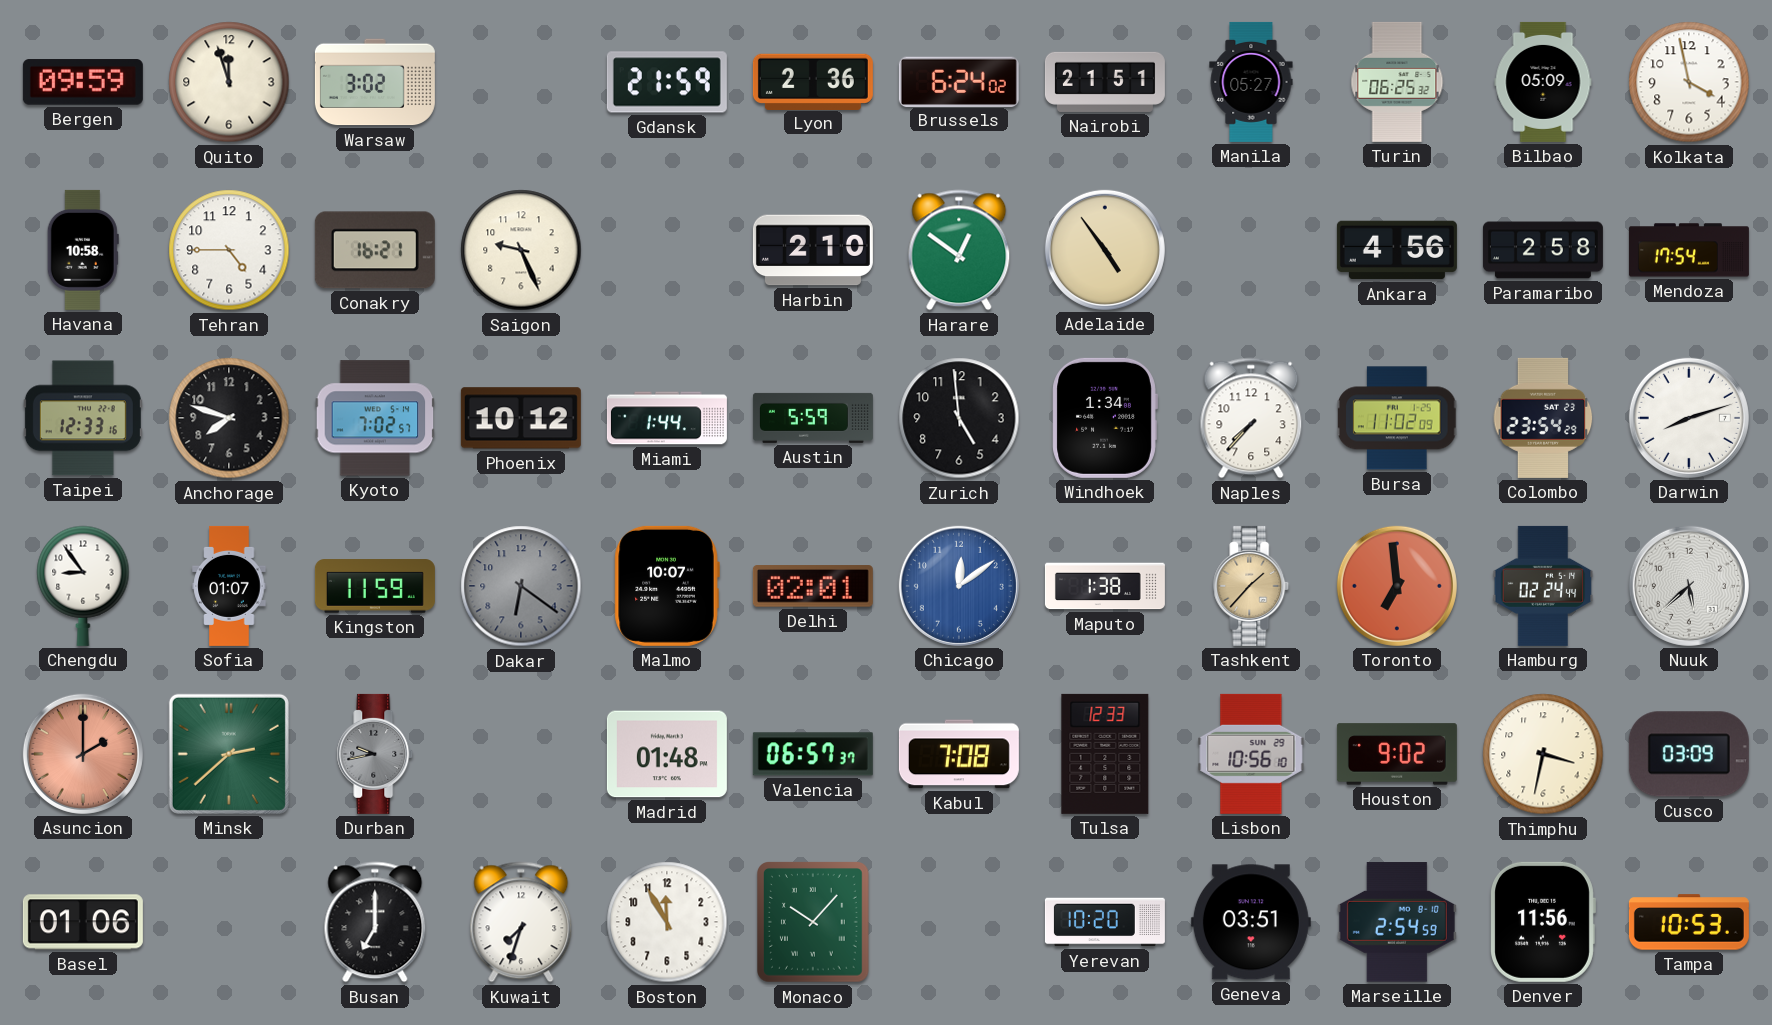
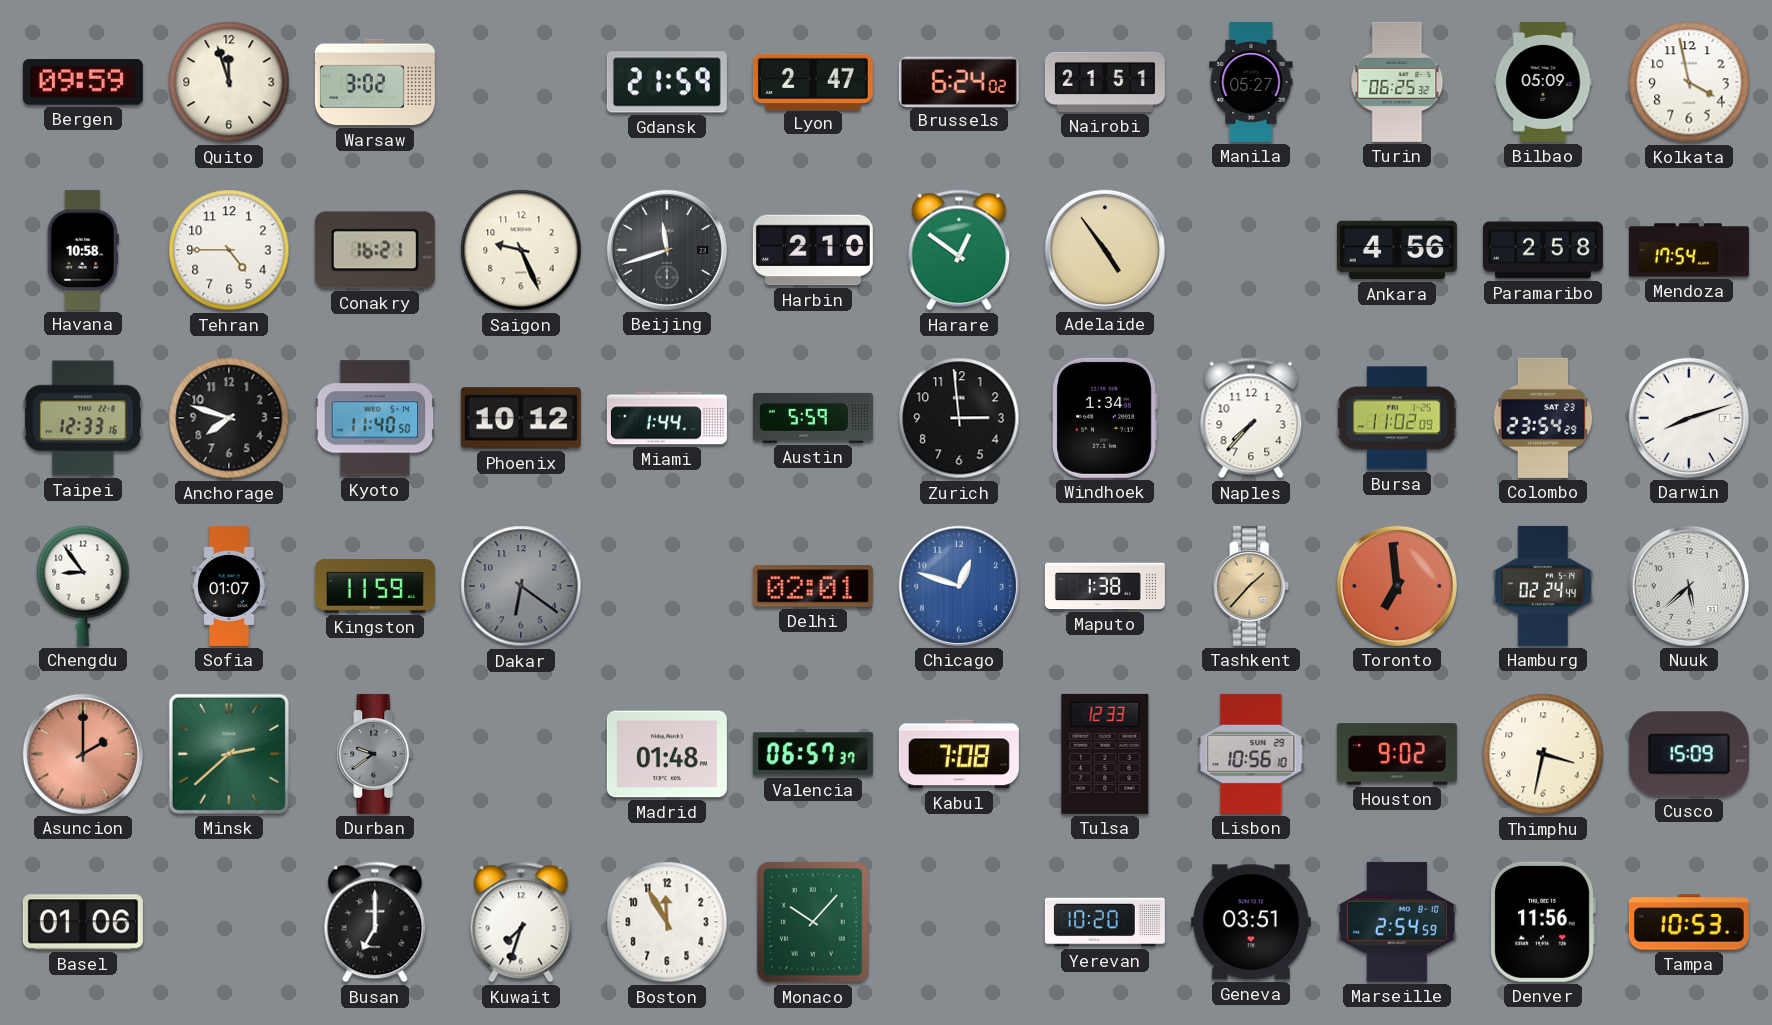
Lyon: 2:36 -> 2:47 (813, 81)
Beijing: none -> 11:42 (667, 250)
Kyoto: 7:02 -> 11:40 (375, 418)
Zurich: 4:59 -> 2:59 (959, 418)
Malmo: 10:07 -> none (667, 586)
Chicago: 12:09 -> 12:48 (959, 586)
Durban: 9:43 -> 9:39 (375, 754)
Cusco: 03:09 -> 15:09 (1689, 754)
